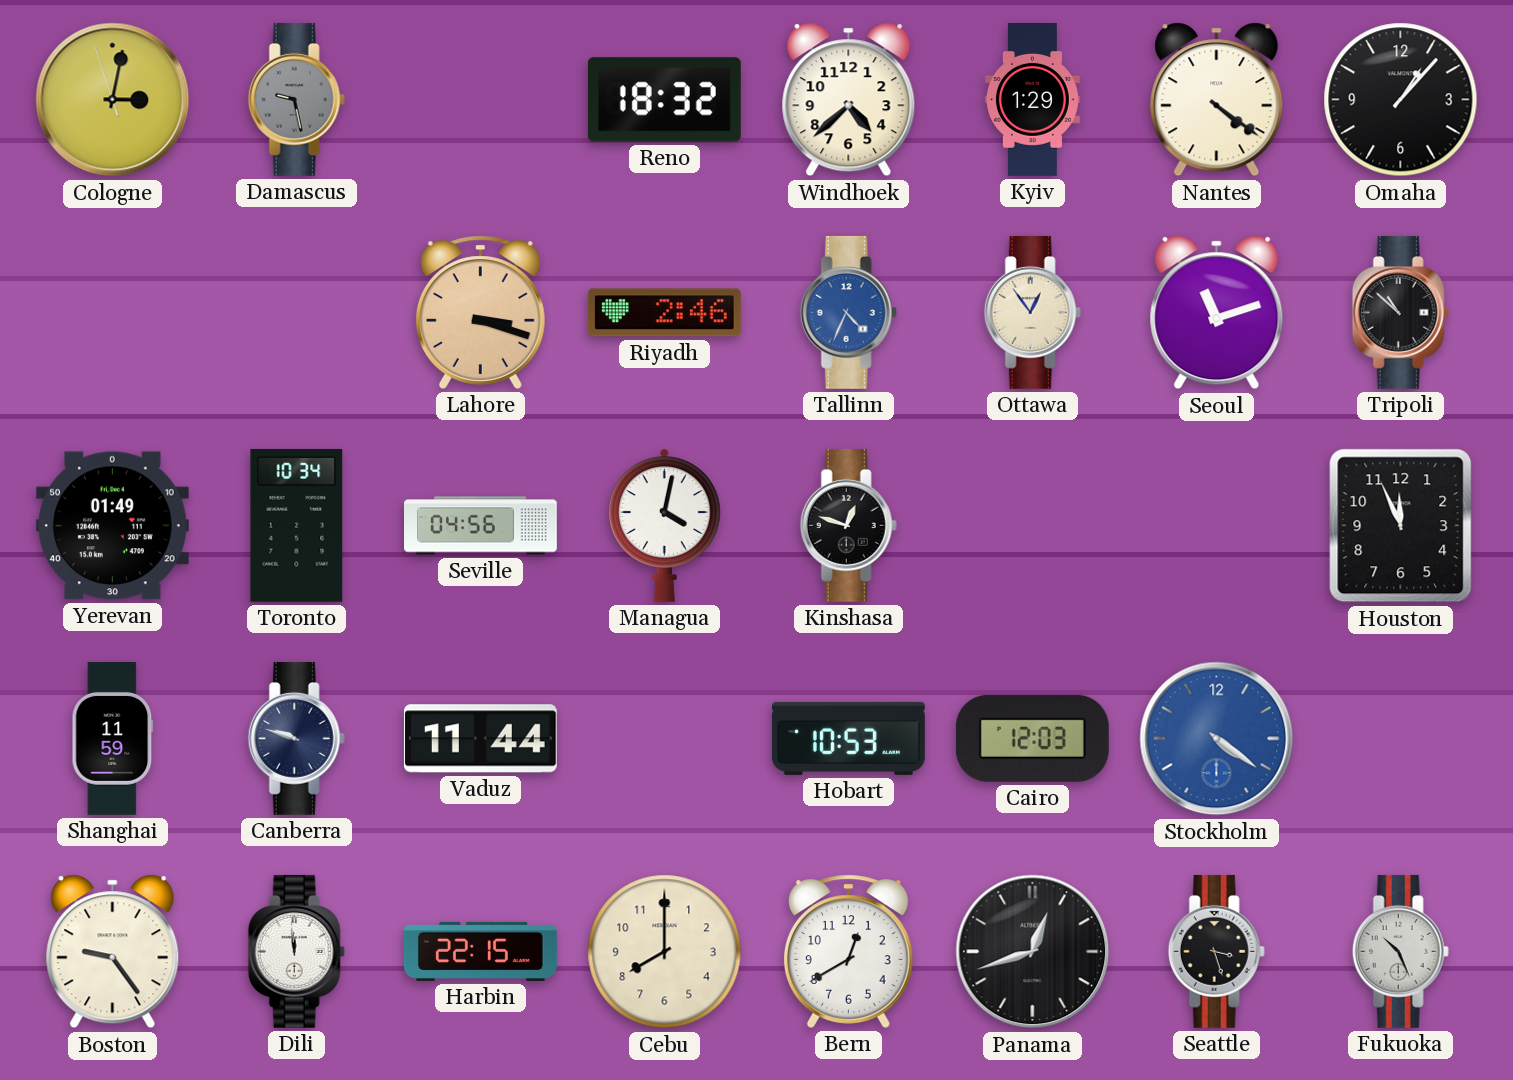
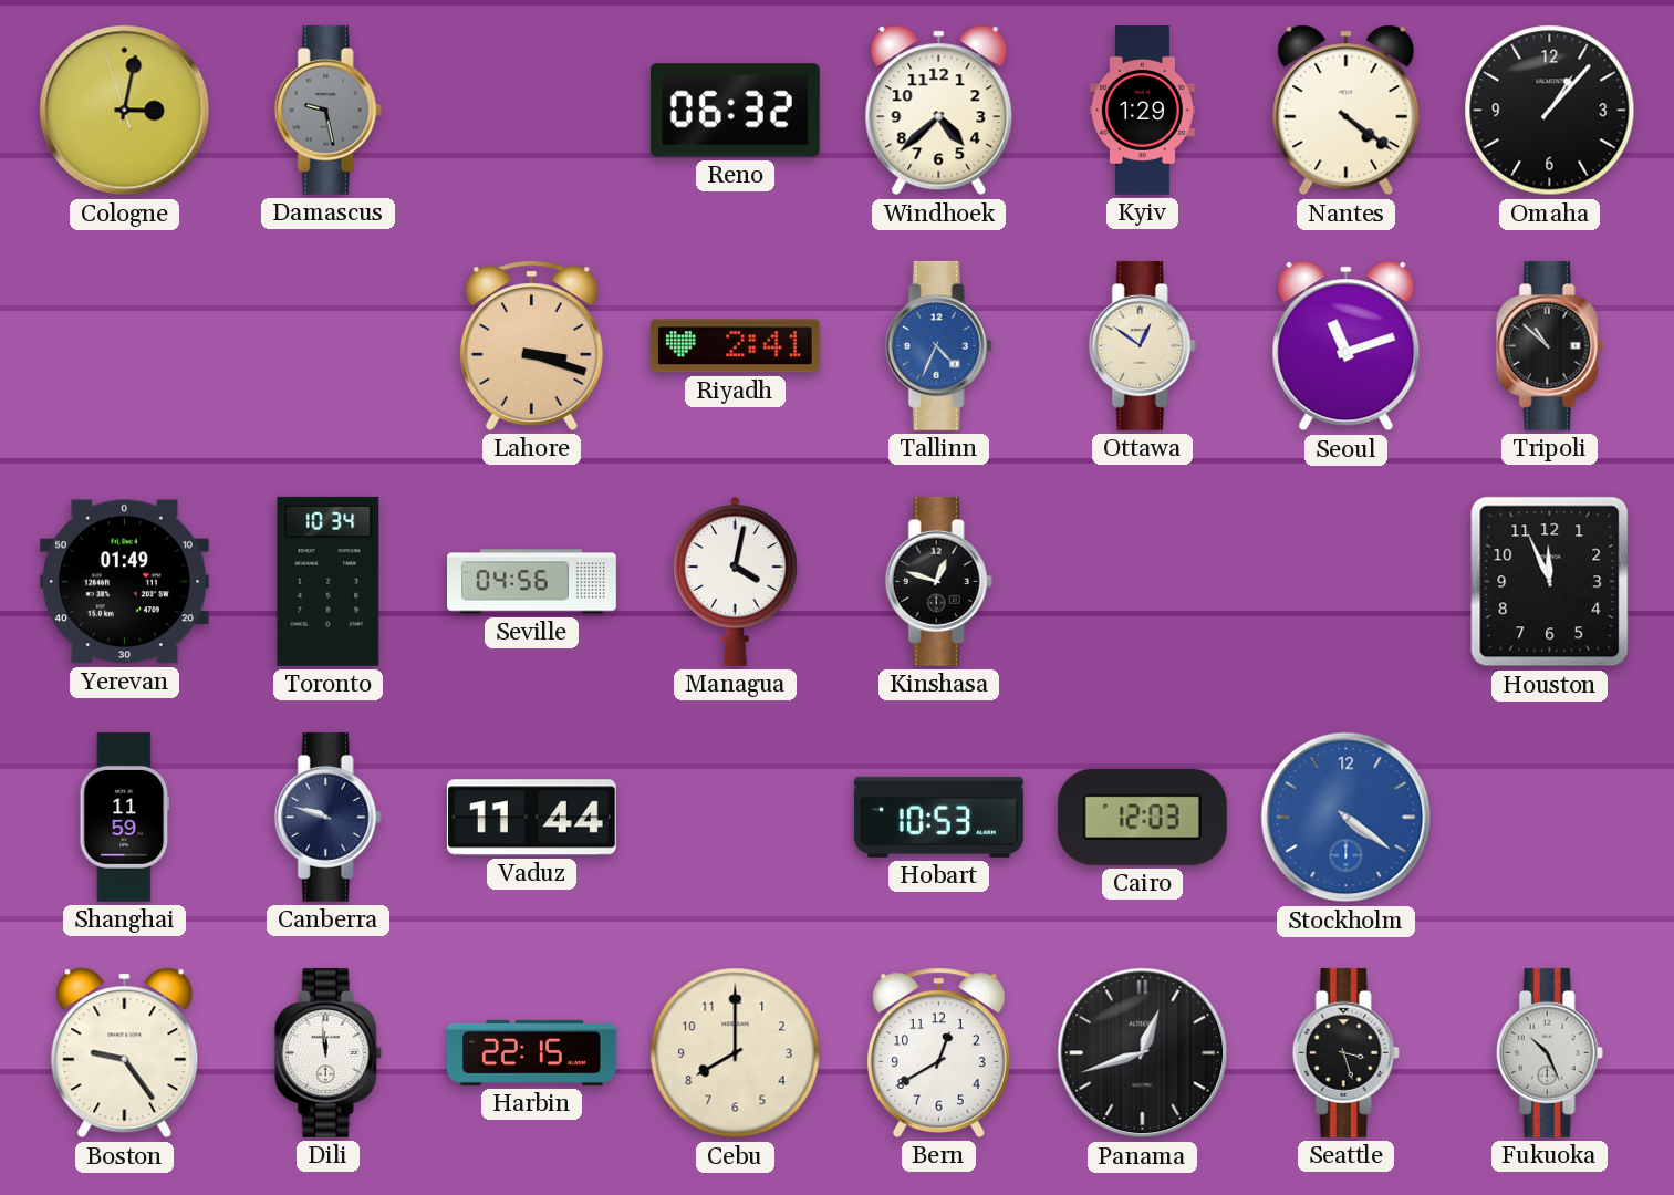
Reno: 18:32 -> 06:32 (735, 111)
Riyadh: 2:46 -> 2:41 (735, 346)
Ottawa: 12:54 -> 12:51 (1142, 345)
